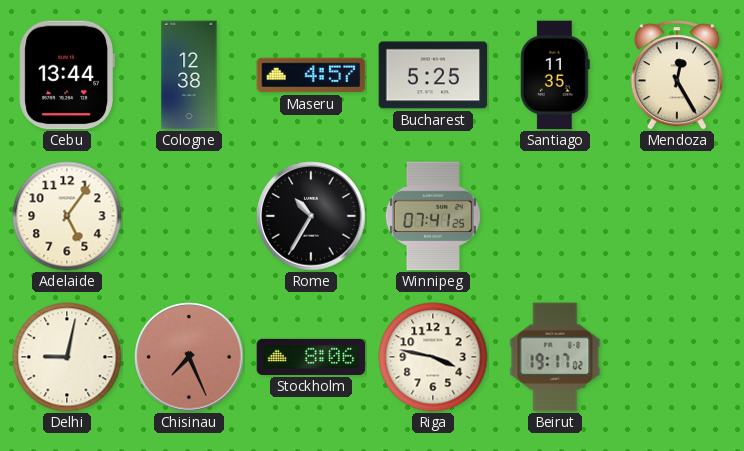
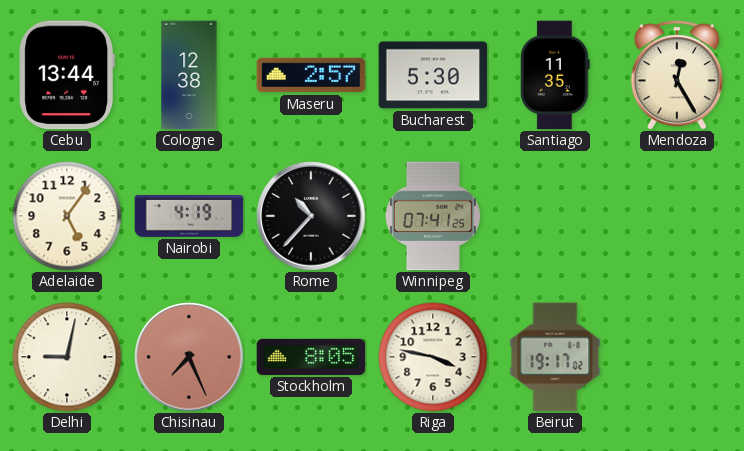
Maseru: 4:57 -> 2:57 (311, 75)
Bucharest: 5:25 -> 5:30 (433, 75)
Nairobi: none -> 4:19 (189, 216)
Rome: 10:35 -> 10:37 (311, 216)
Stockholm: 8:06 -> 8:05 (311, 357)
